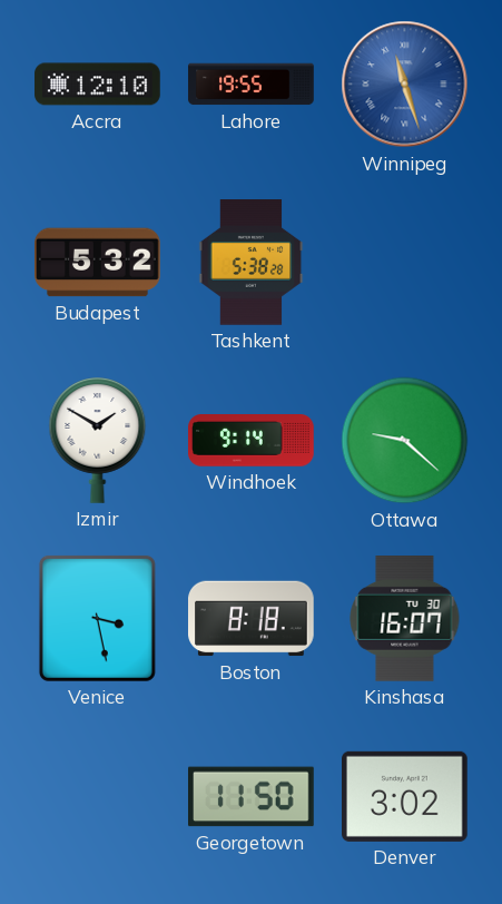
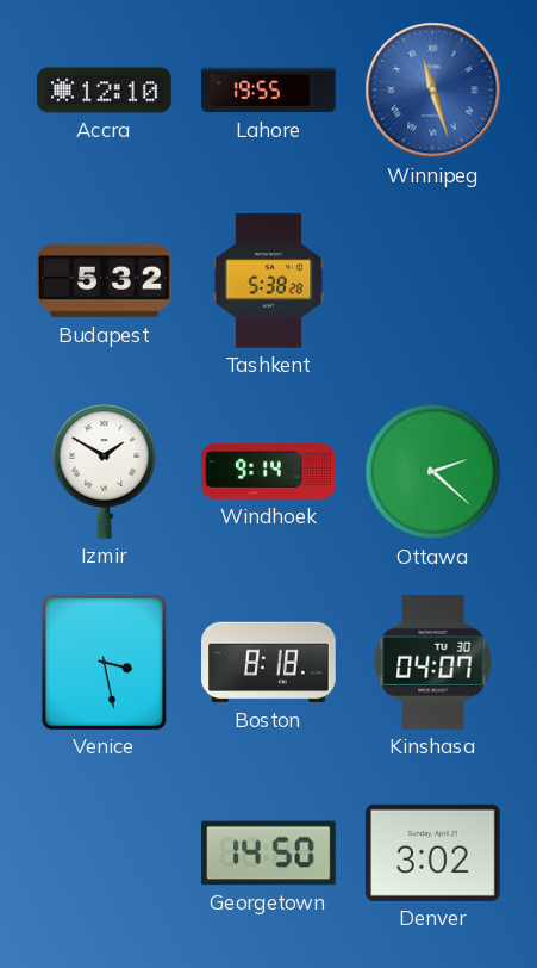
Ottawa: 9:22 -> 2:22 (433, 472)
Kinshasa: 16:07 -> 04:07 (433, 663)
Georgetown: 11:50 -> 14:50 (269, 854)
